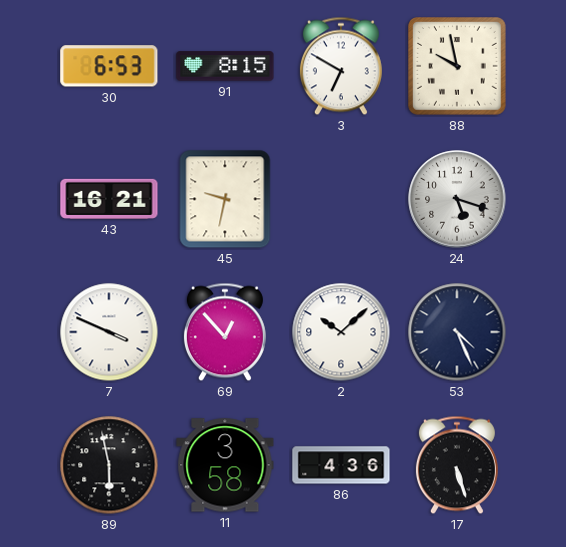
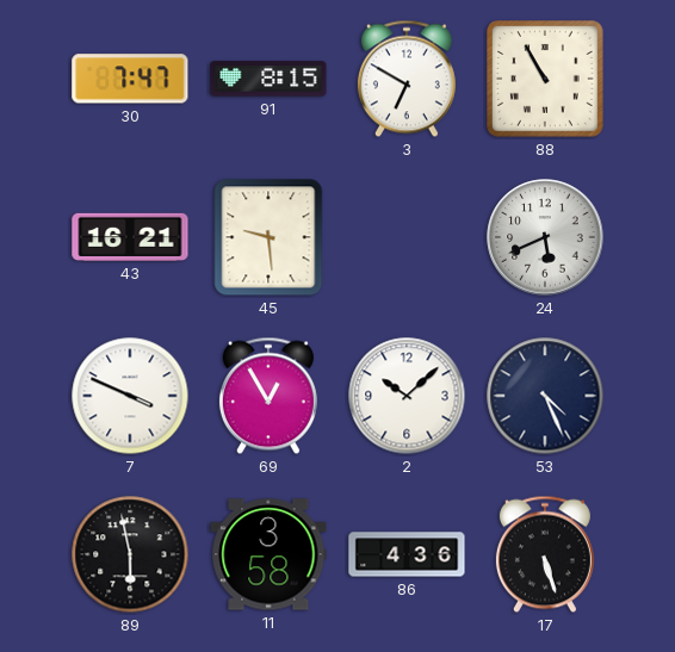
30: 6:53 -> 7:47 (130, 79)
88: 9:58 -> 10:55 (546, 80)
45: 9:32 -> 9:29 (268, 237)
24: 5:18 -> 5:41 (545, 237)
69: 12:53 -> 12:55 (268, 396)
